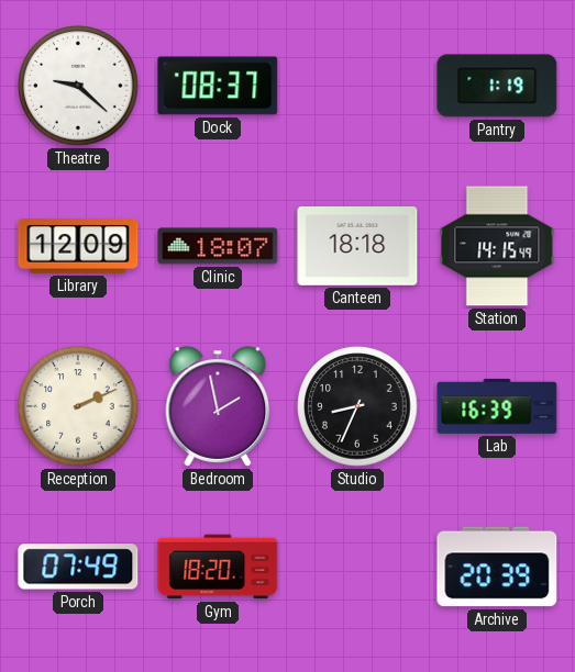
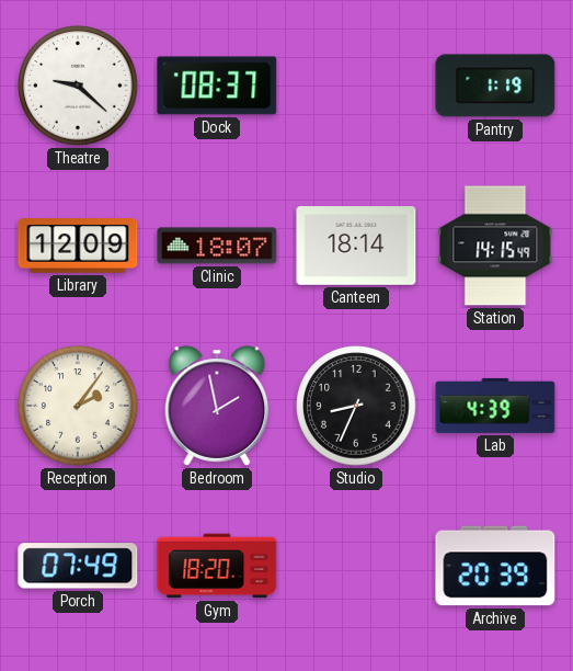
Canteen: 18:18 -> 18:14 (356, 247)
Reception: 2:11 -> 2:06 (78, 406)
Lab: 16:39 -> 4:39 (495, 406)
